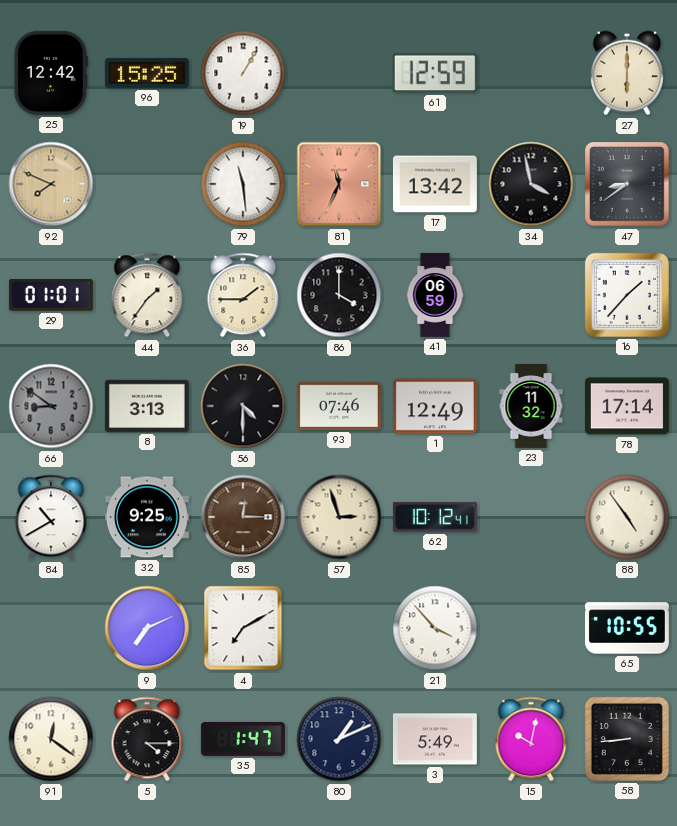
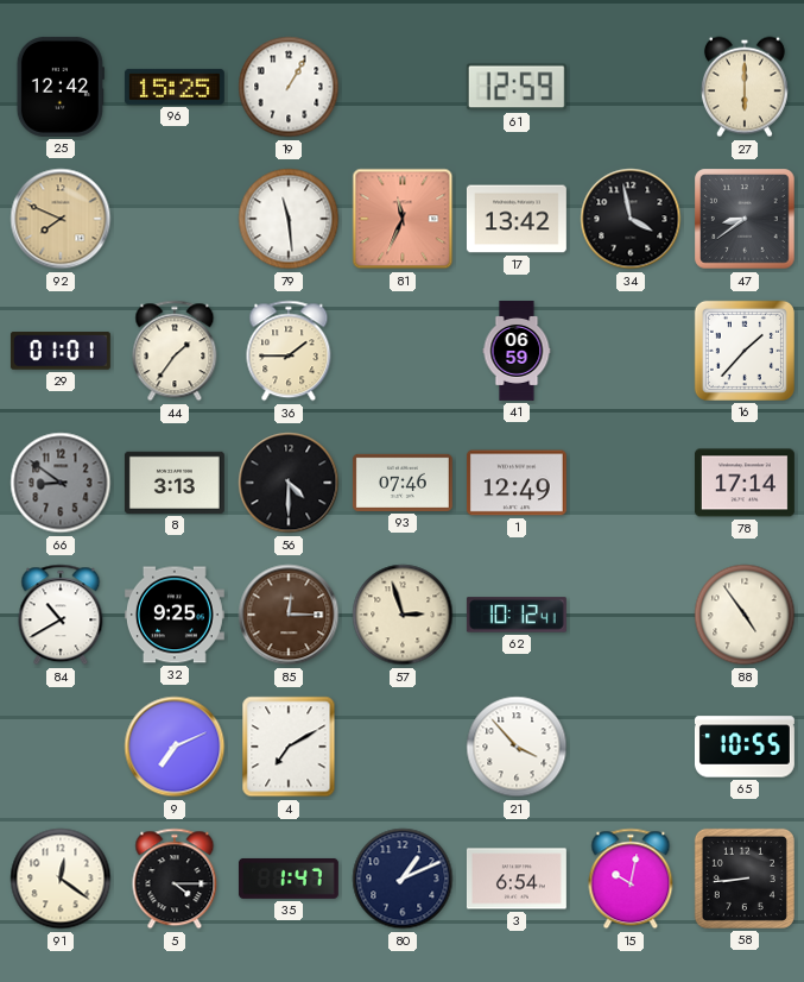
86: 4:00 -> none (339, 295)
23: 11:32 -> none (531, 406)
3: 5:49 -> 6:54 (517, 879)
